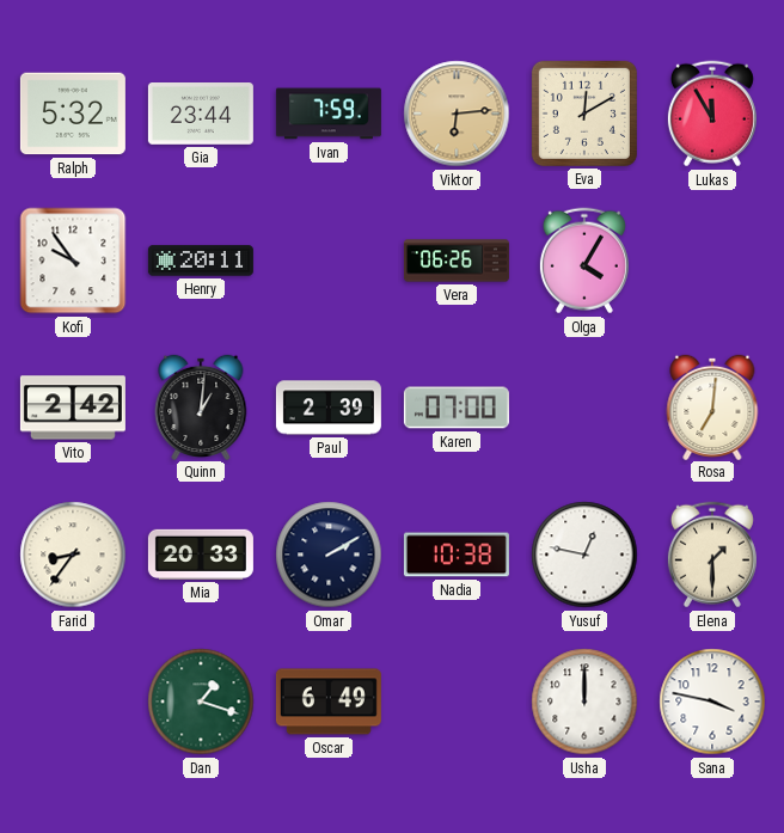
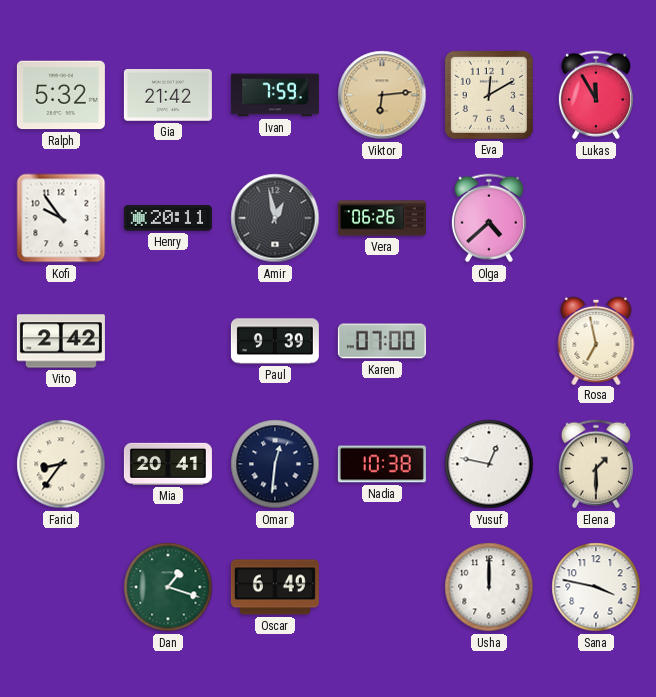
Gia: 23:44 -> 21:42 (168, 96)
Amir: none -> 12:58 (275, 218)
Olga: 4:05 -> 4:38 (489, 218)
Quinn: 1:01 -> none (201, 406)
Paul: 2:39 -> 9:39 (275, 341)
Rosa: 7:01 -> 6:58 (596, 340)
Mia: 20:33 -> 20:41 (168, 464)
Omar: 2:10 -> 12:31 (275, 464)
